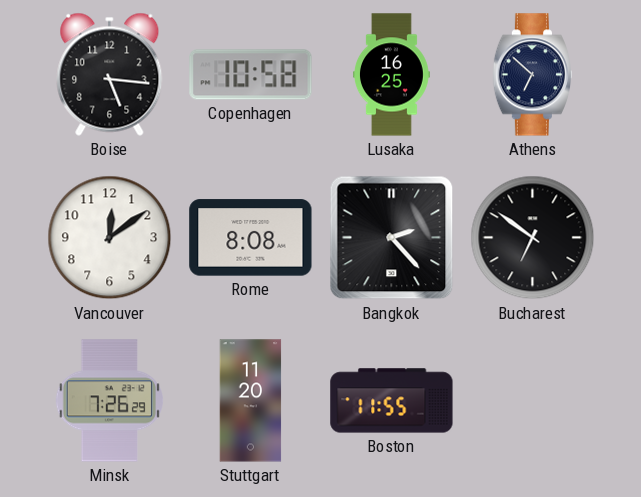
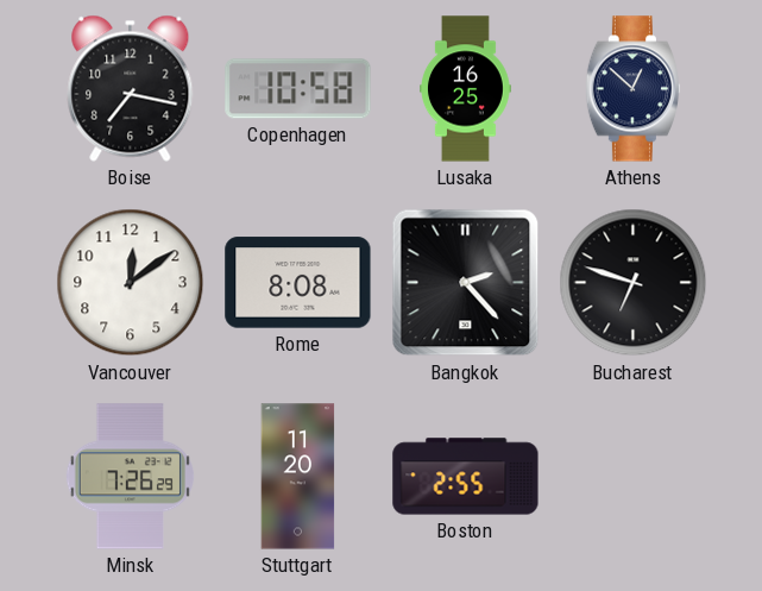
Boise: 5:16 -> 7:17 (131, 88)
Athens: 6:52 -> 12:52 (632, 89)
Bucharest: 6:51 -> 6:48 (634, 283)
Boston: 11:55 -> 2:55 (466, 477)
